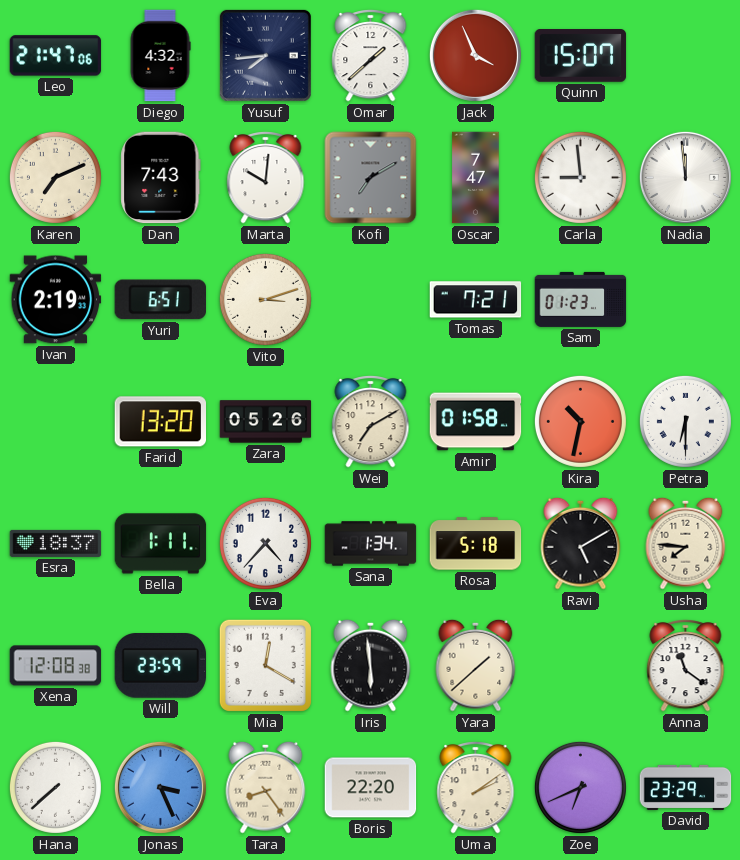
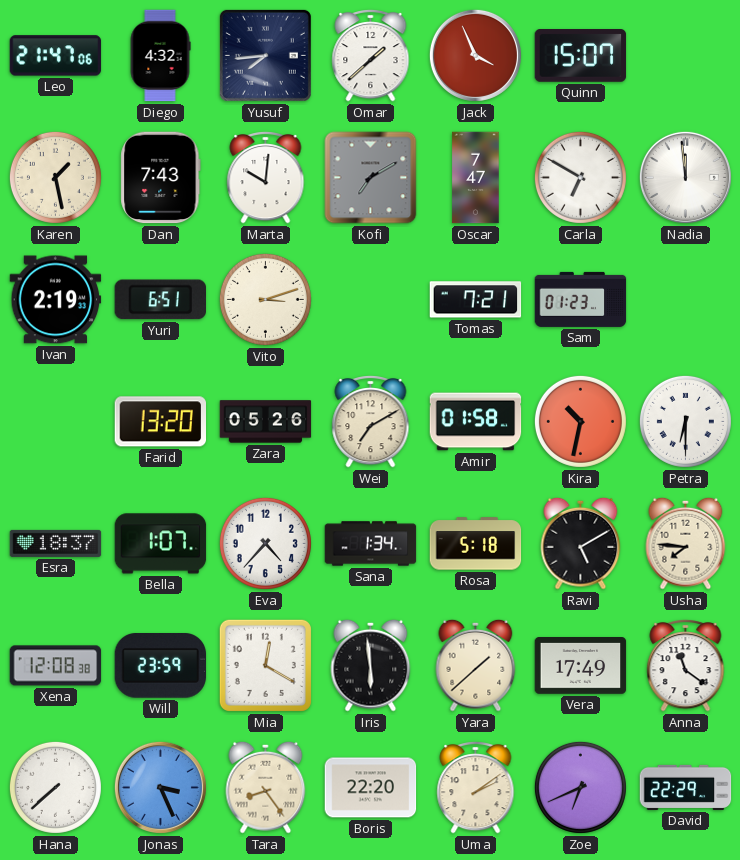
Karen: 7:11 -> 1:28 (55, 177)
Carla: 8:59 -> 6:50 (580, 177)
Bella: 1:11 -> 1:07 (161, 544)
Vera: none -> 17:49 (581, 666)
David: 23:29 -> 22:29 (686, 787)
